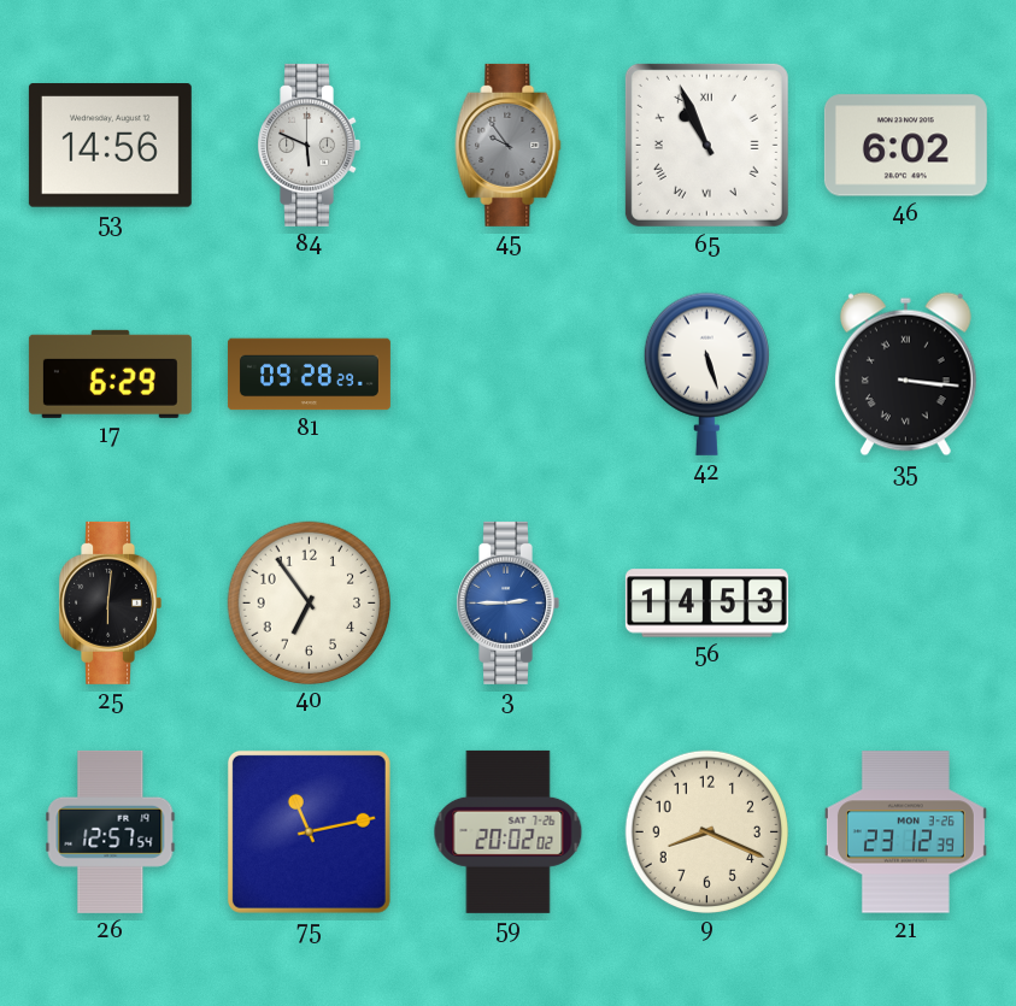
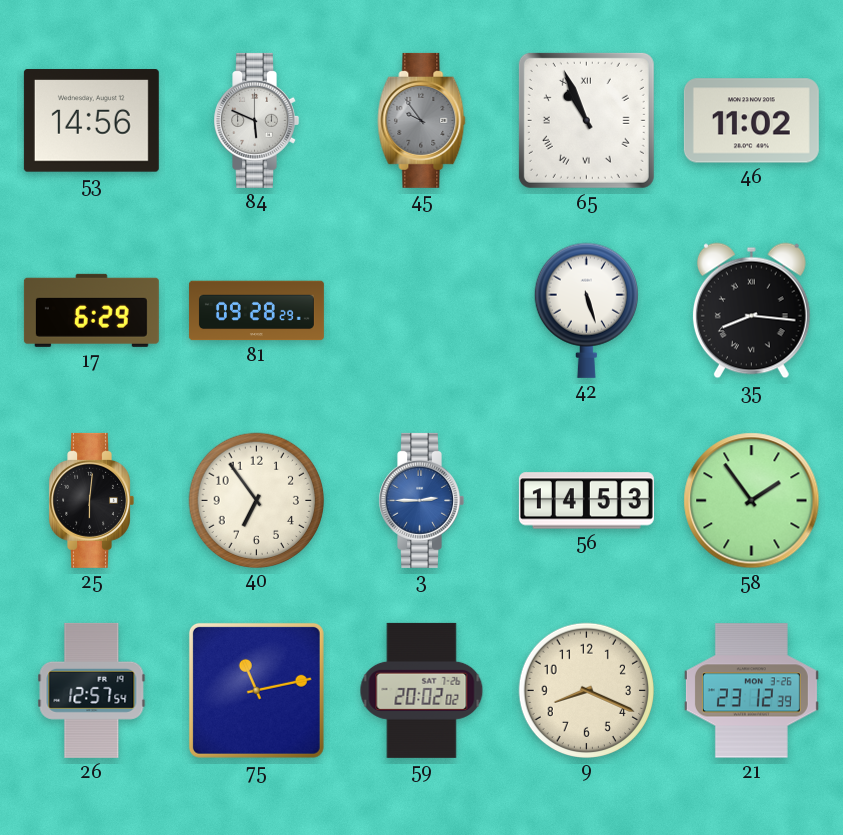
46: 6:02 -> 11:02 (751, 121)
35: 3:16 -> 8:16 (751, 311)
58: none -> 1:54 (752, 501)
